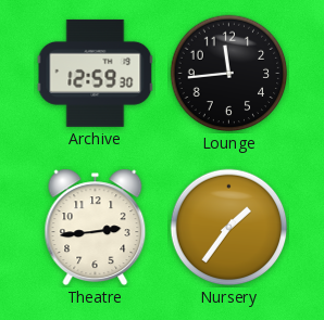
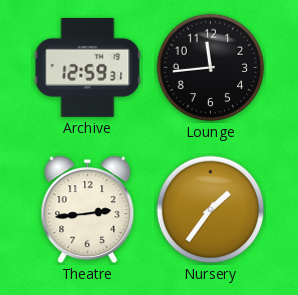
Archive: 12:59:30 -> 12:59:31 (88, 67)
